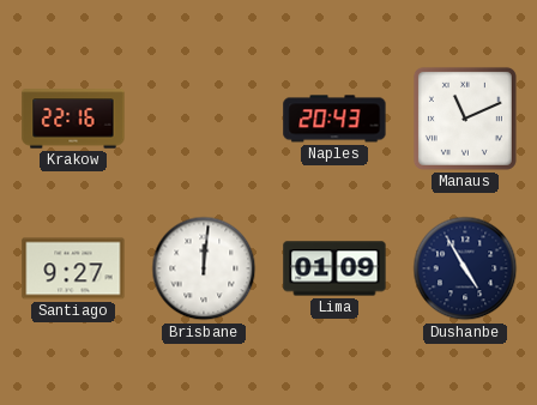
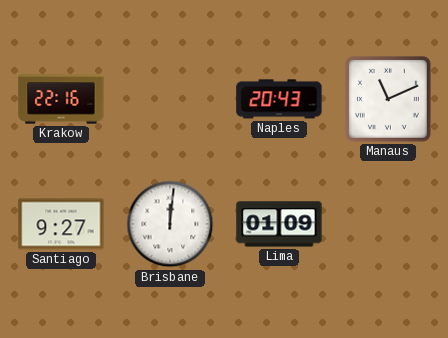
Dushanbe: 4:55 -> none (465, 268)
